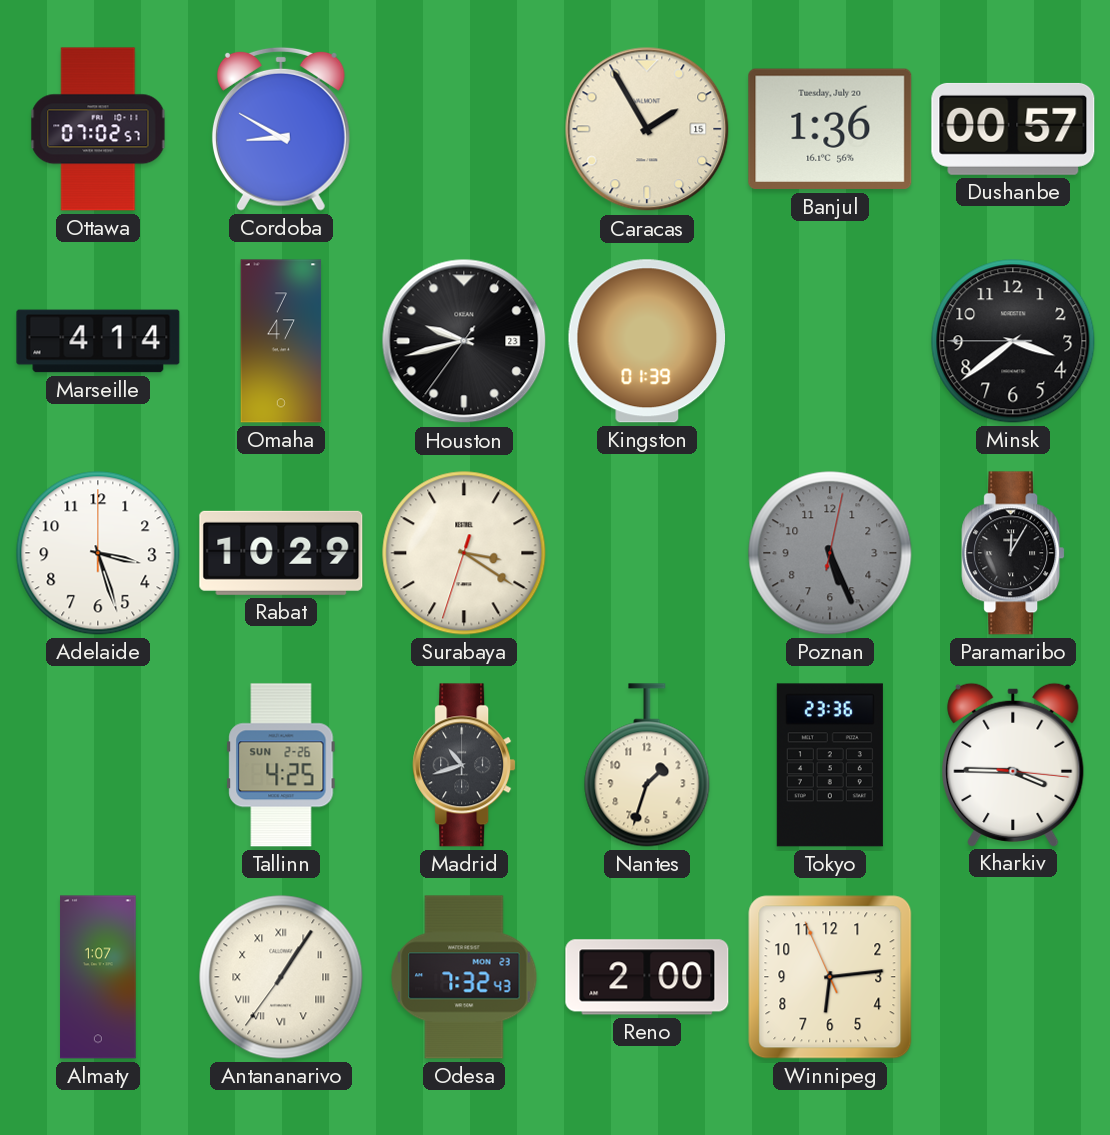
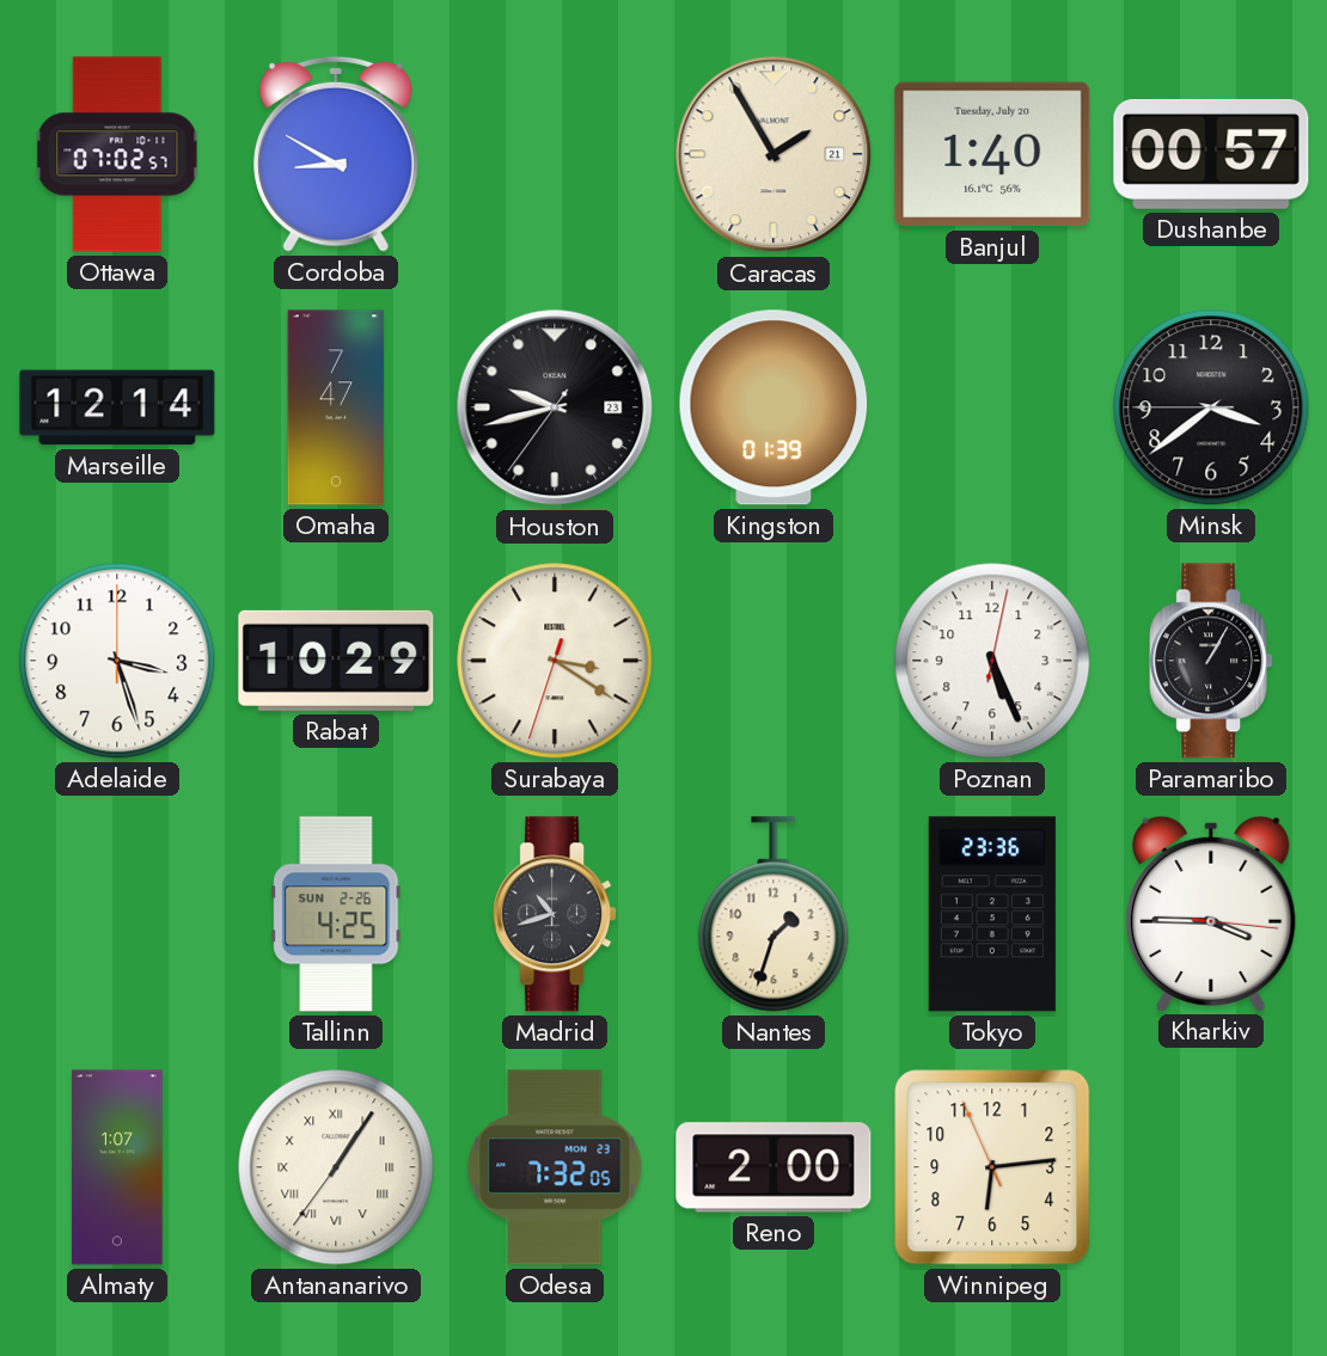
Caracas date: 15 -> 21 (773, 154)
Banjul: 1:36 -> 1:40 (992, 154)
Marseille: 4:14 -> 12:14 (117, 407)
Poznan dial: grey -> white (992, 661)
Paramaribo: 12:05 -> 1:05 (1211, 661)
Odesa: 7:32:43 -> 7:32:05 (555, 1167)
